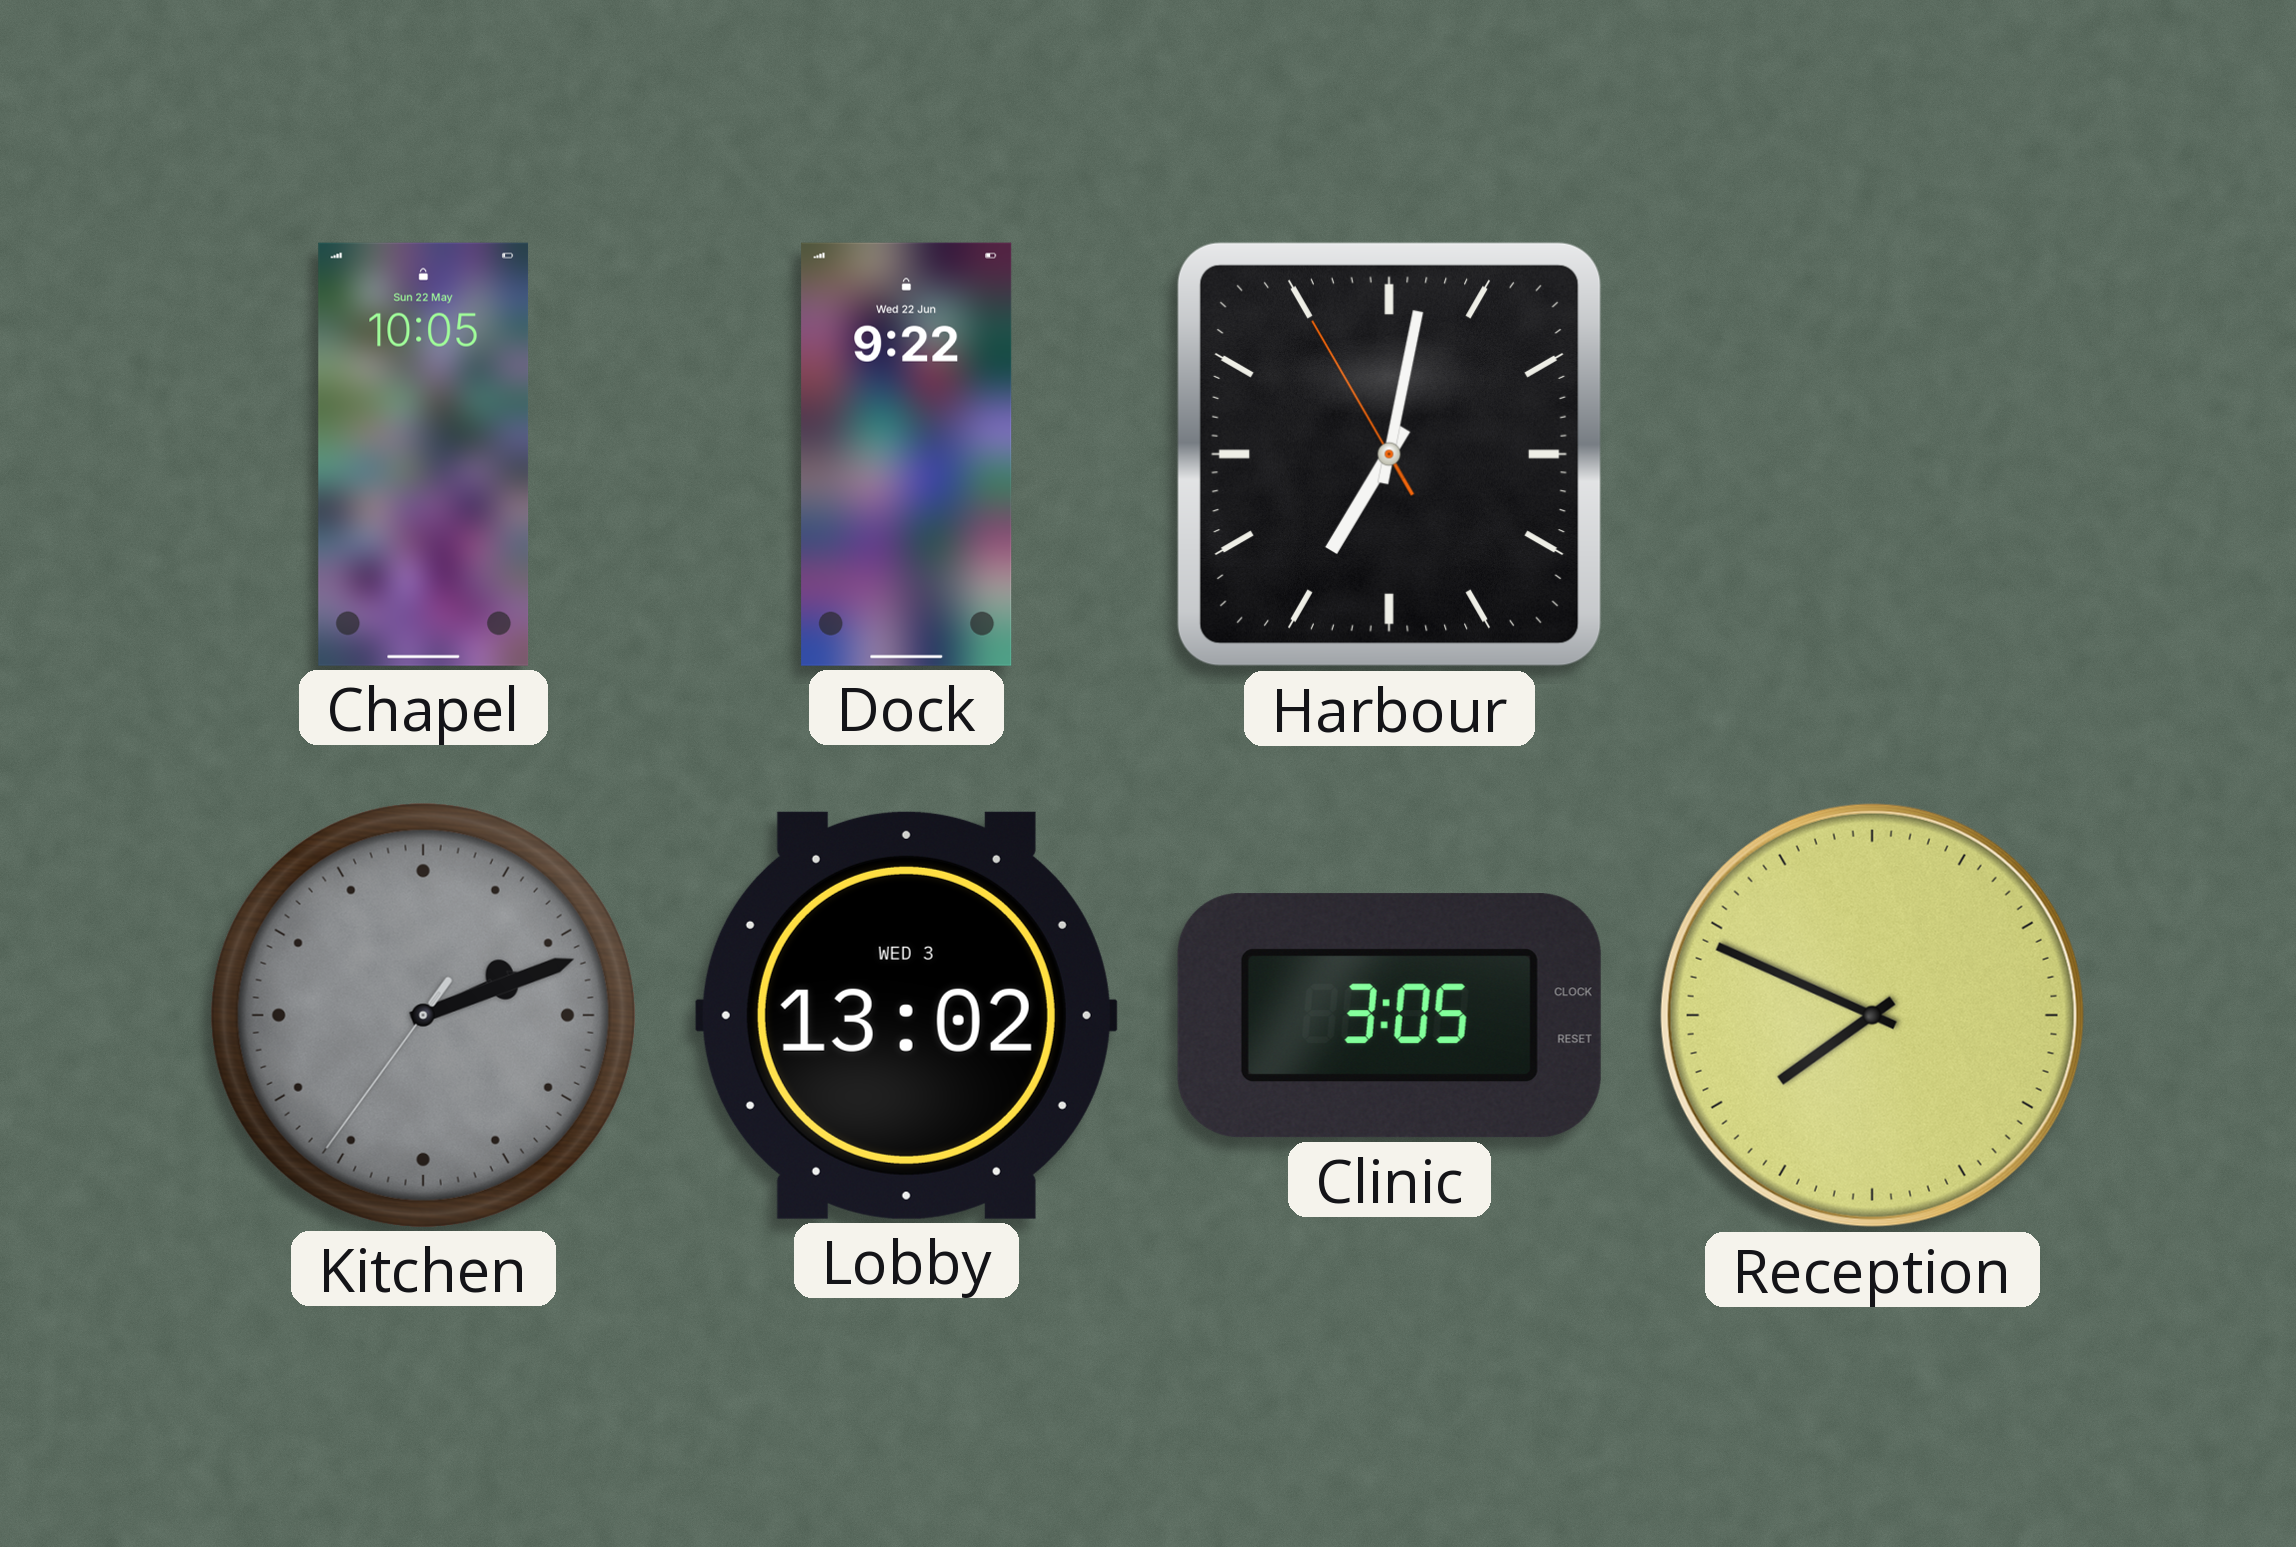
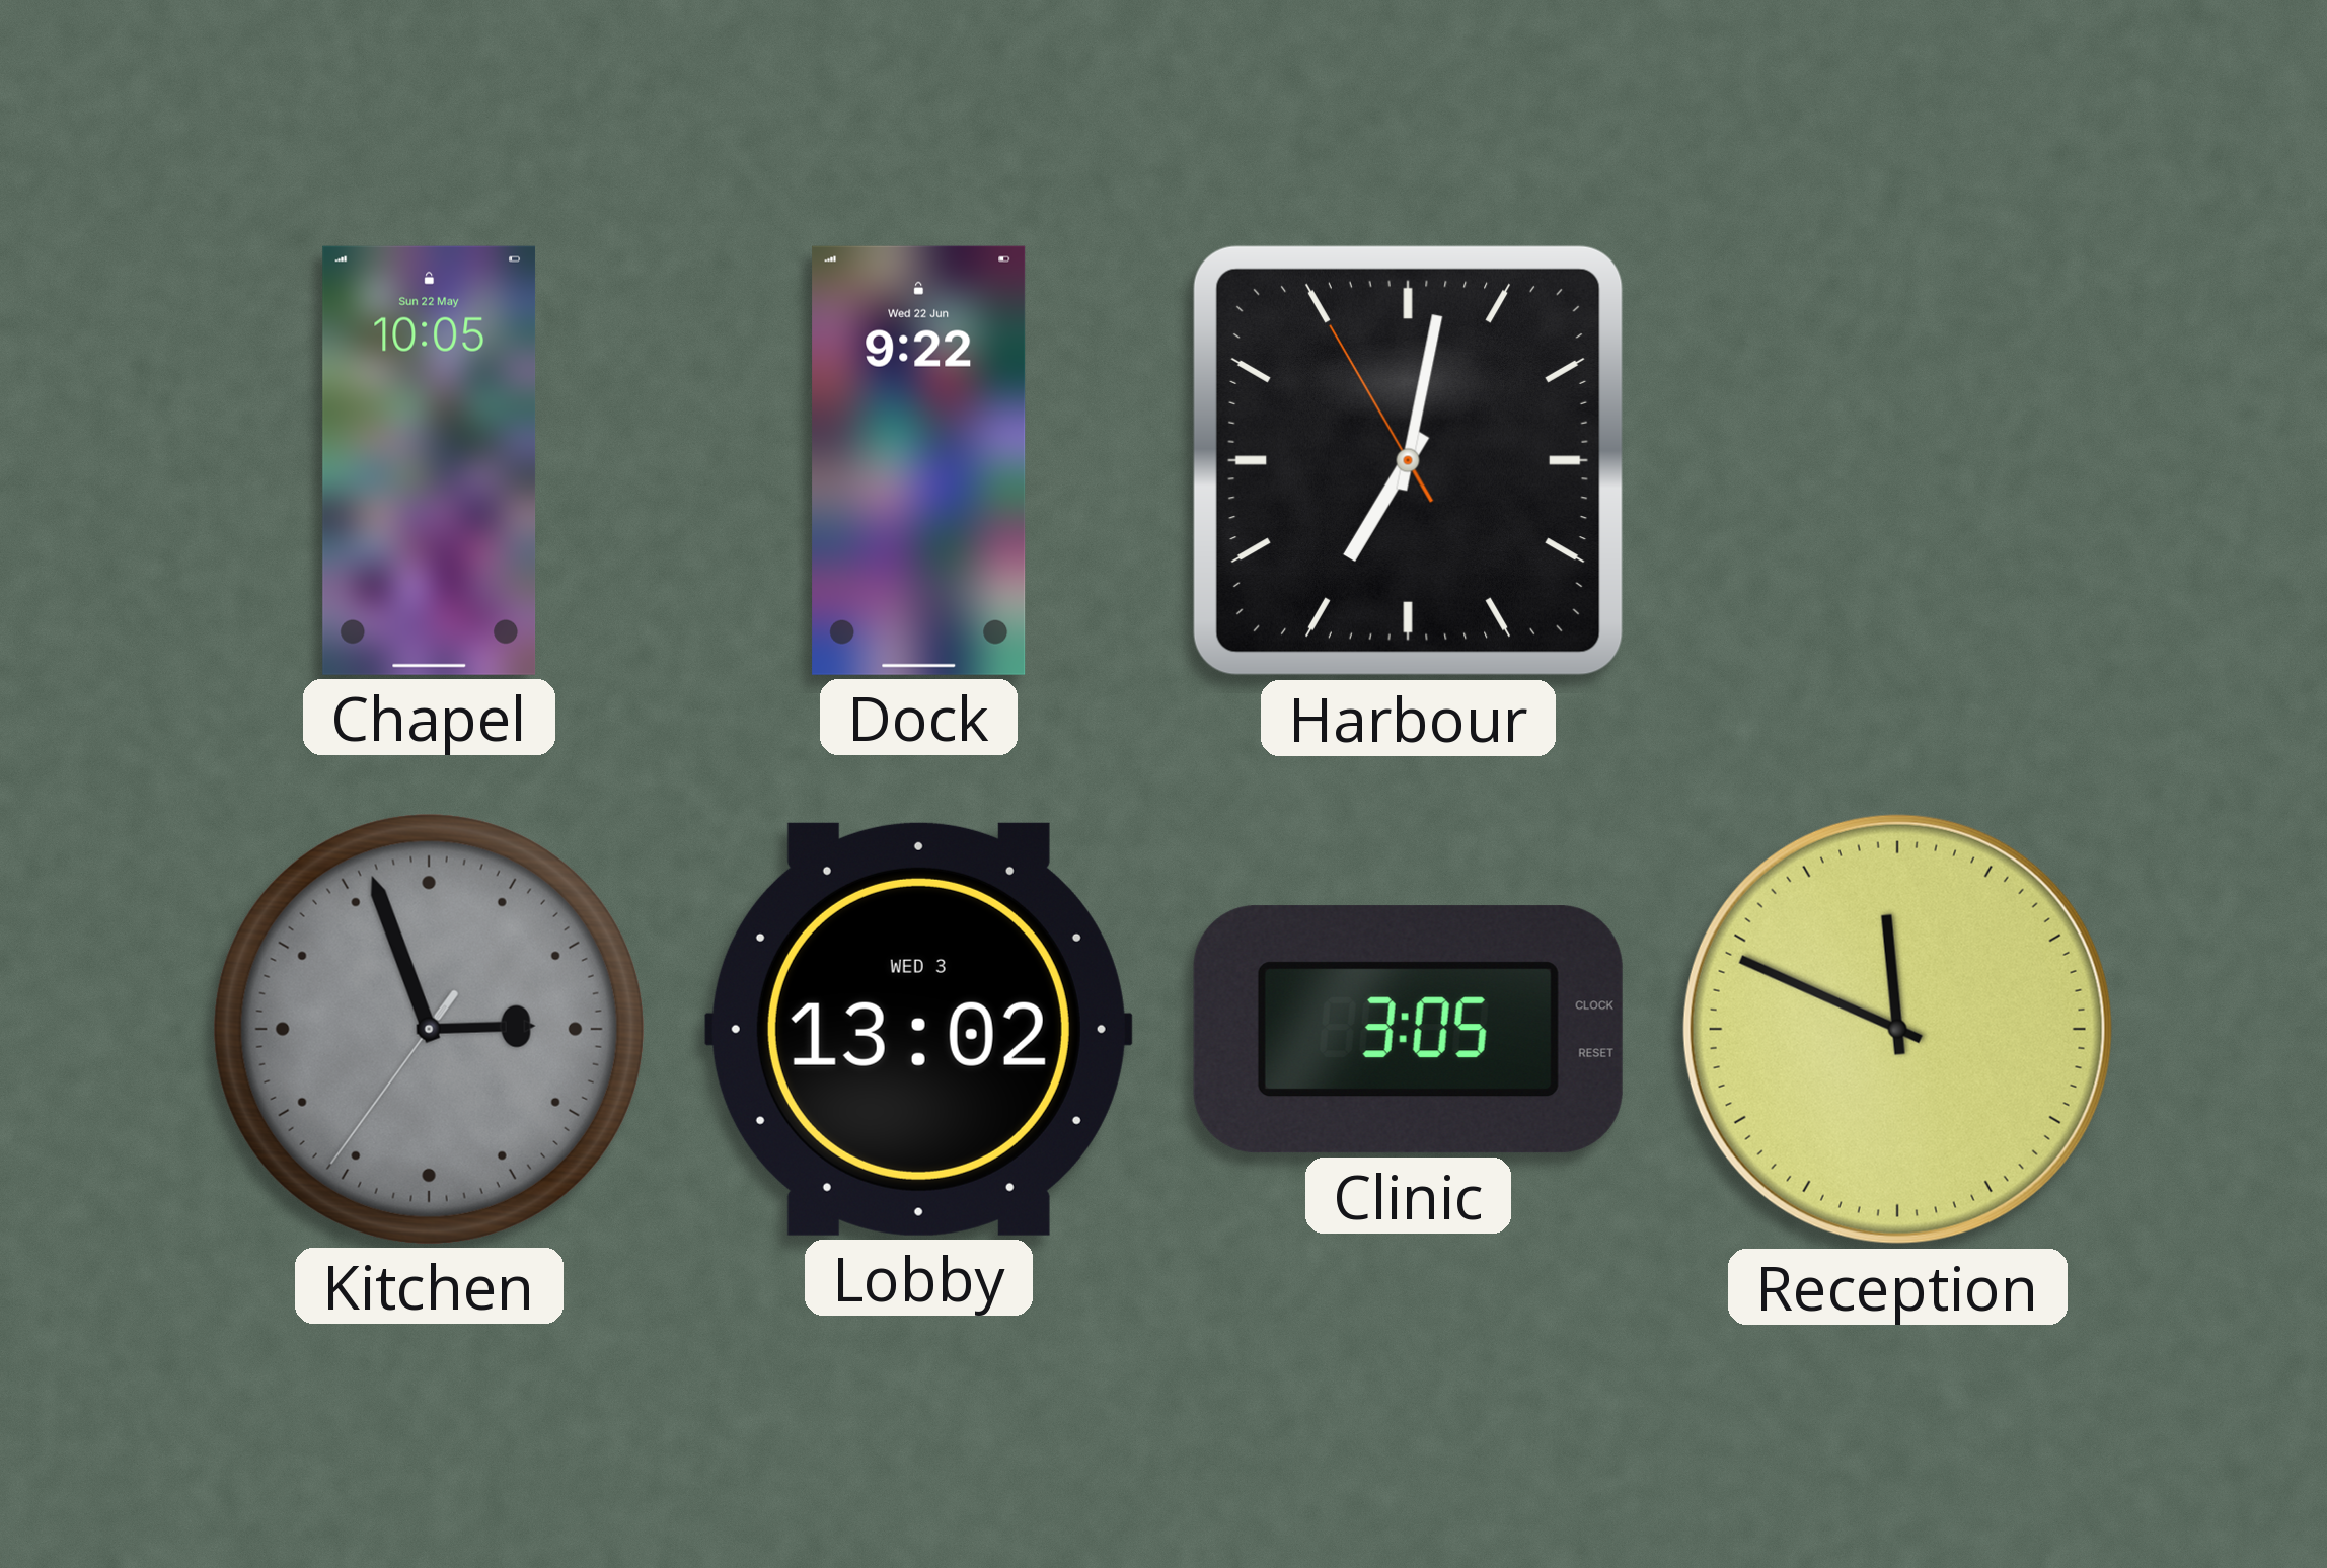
Kitchen: 2:11 -> 2:56 (429, 1029)
Reception: 7:49 -> 11:49 (1897, 1029)
